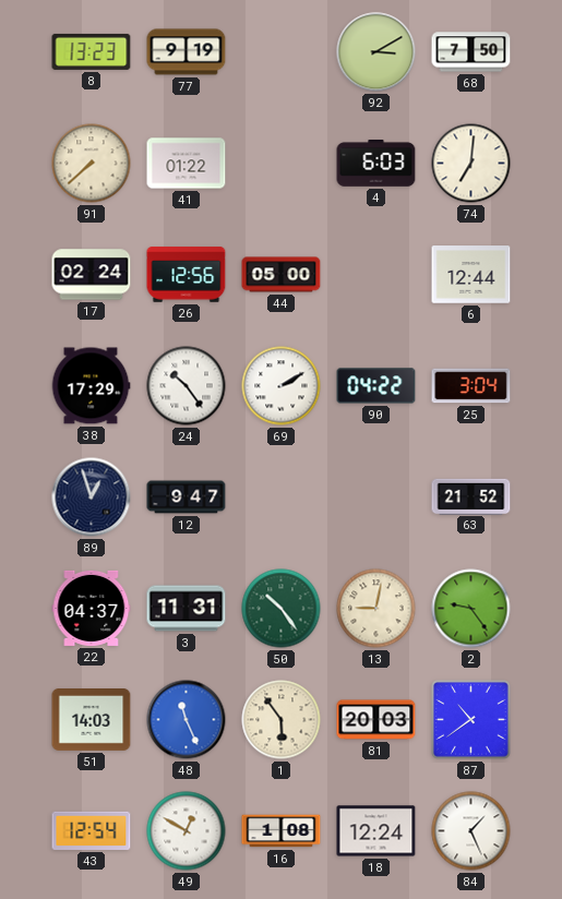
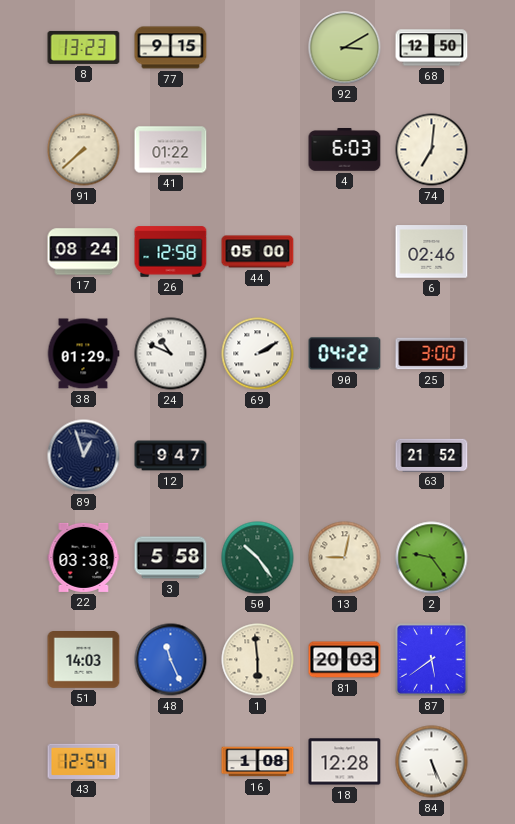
77: 9:19 -> 9:15 (171, 48)
68: 7:50 -> 12:50 (432, 48)
17: 02:24 -> 08:24 (84, 252)
26: 12:56 -> 12:58 (171, 252)
6: 12:44 -> 02:46 (432, 252)
38: 17:29 -> 01:29 (83, 354)
24: 10:24 -> 10:49 (171, 354)
25: 3:04 -> 3:00 (432, 354)
22: 04:37 -> 03:38 (84, 557)
3: 11:31 -> 5:58 (171, 558)
1: 5:54 -> 5:59 (258, 660)
87: 10:39 -> 5:39 (432, 660)
49: 12:50 -> none (187, 831)
18: 12:24 -> 12:28 (345, 762)
84: 1:26 -> 5:26 (432, 762)
